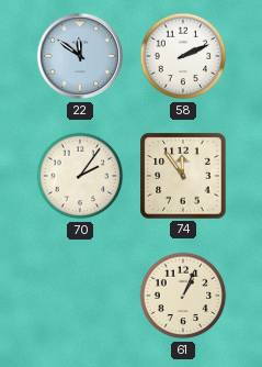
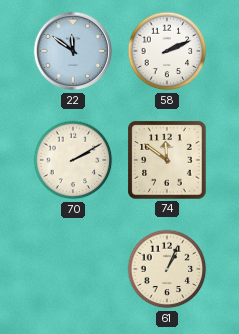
70: 2:06 -> 2:10 (73, 160)
74: 11:54 -> 11:51 (167, 160)
